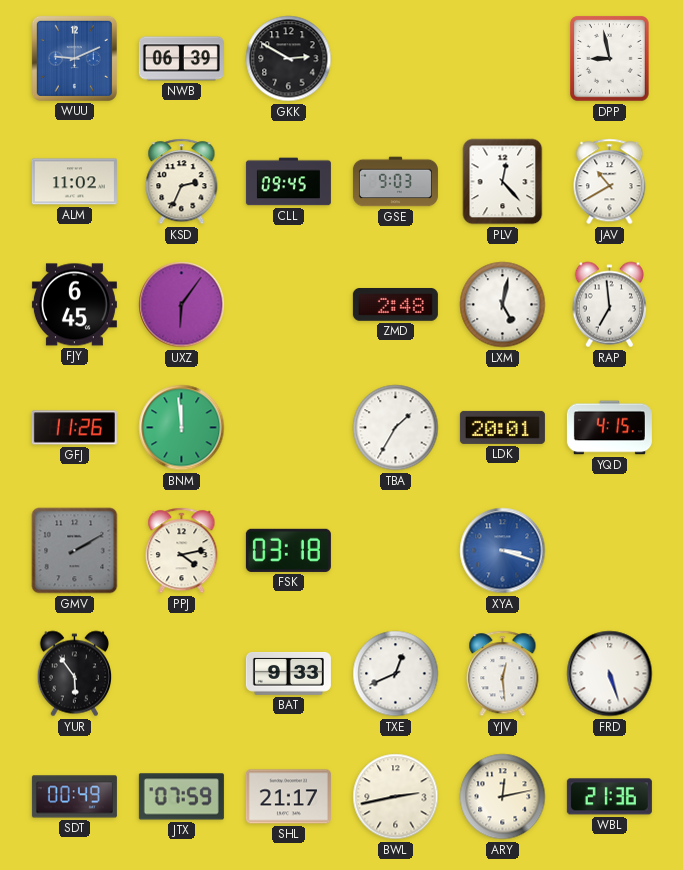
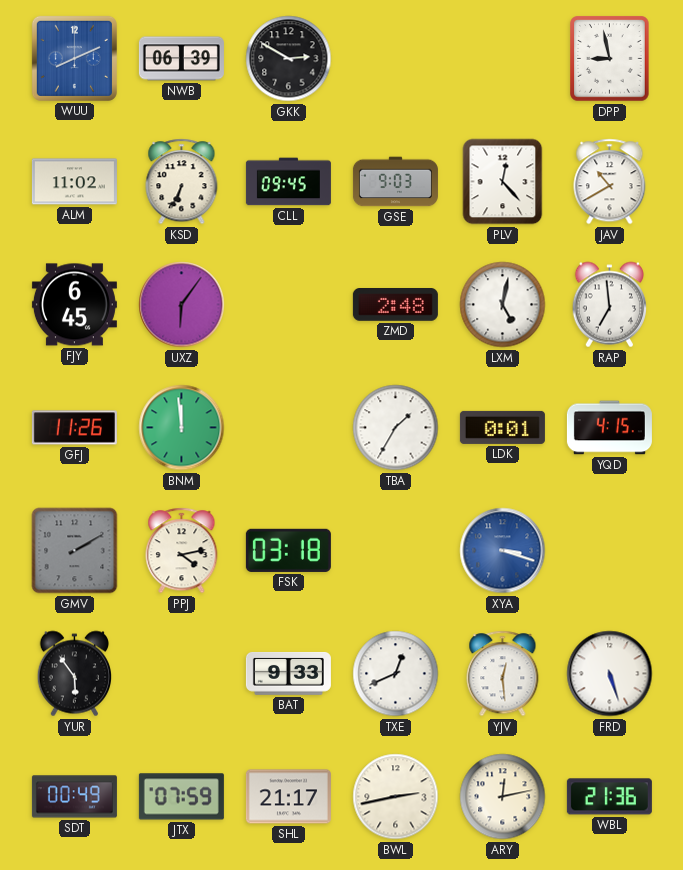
WUU: 9:11 -> 8:11 (74, 58)
KSD: 2:34 -> 6:34 (182, 182)
LDK: 20:01 -> 0:01 (502, 427)
